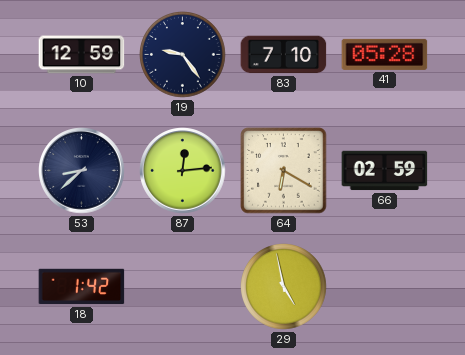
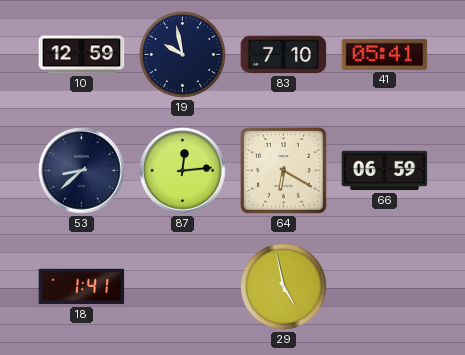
19: 9:24 -> 9:58 (183, 55)
41: 05:28 -> 05:41 (385, 54)
66: 02:59 -> 06:59 (385, 171)
18: 1:42 -> 1:41 (82, 287)
